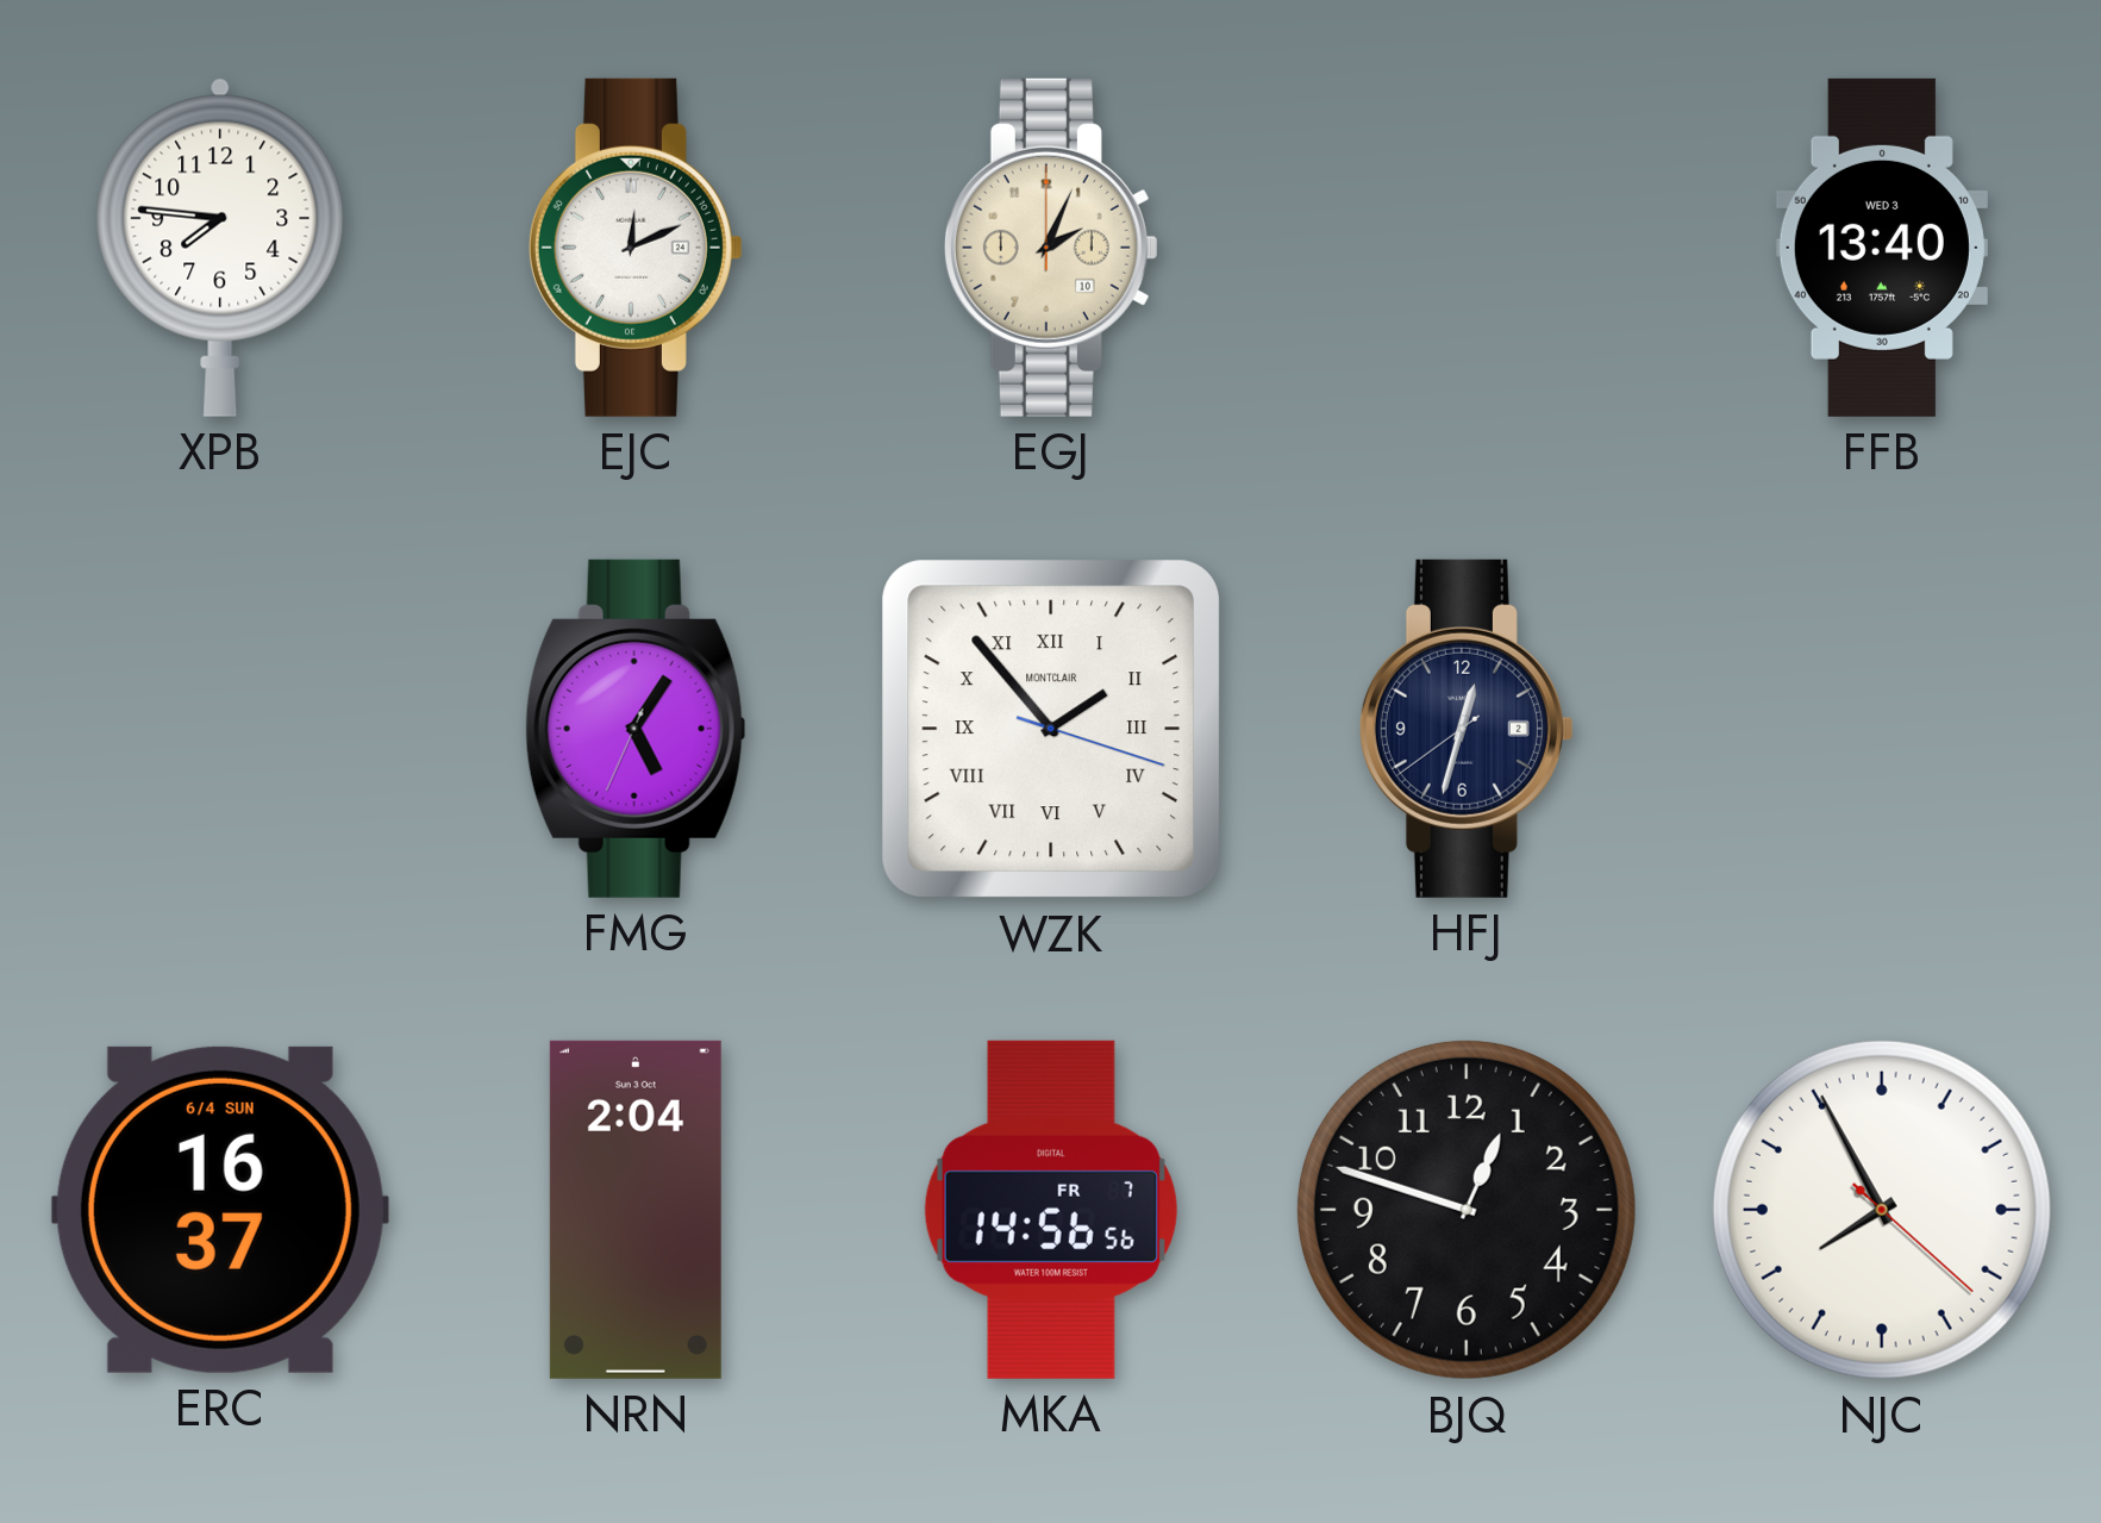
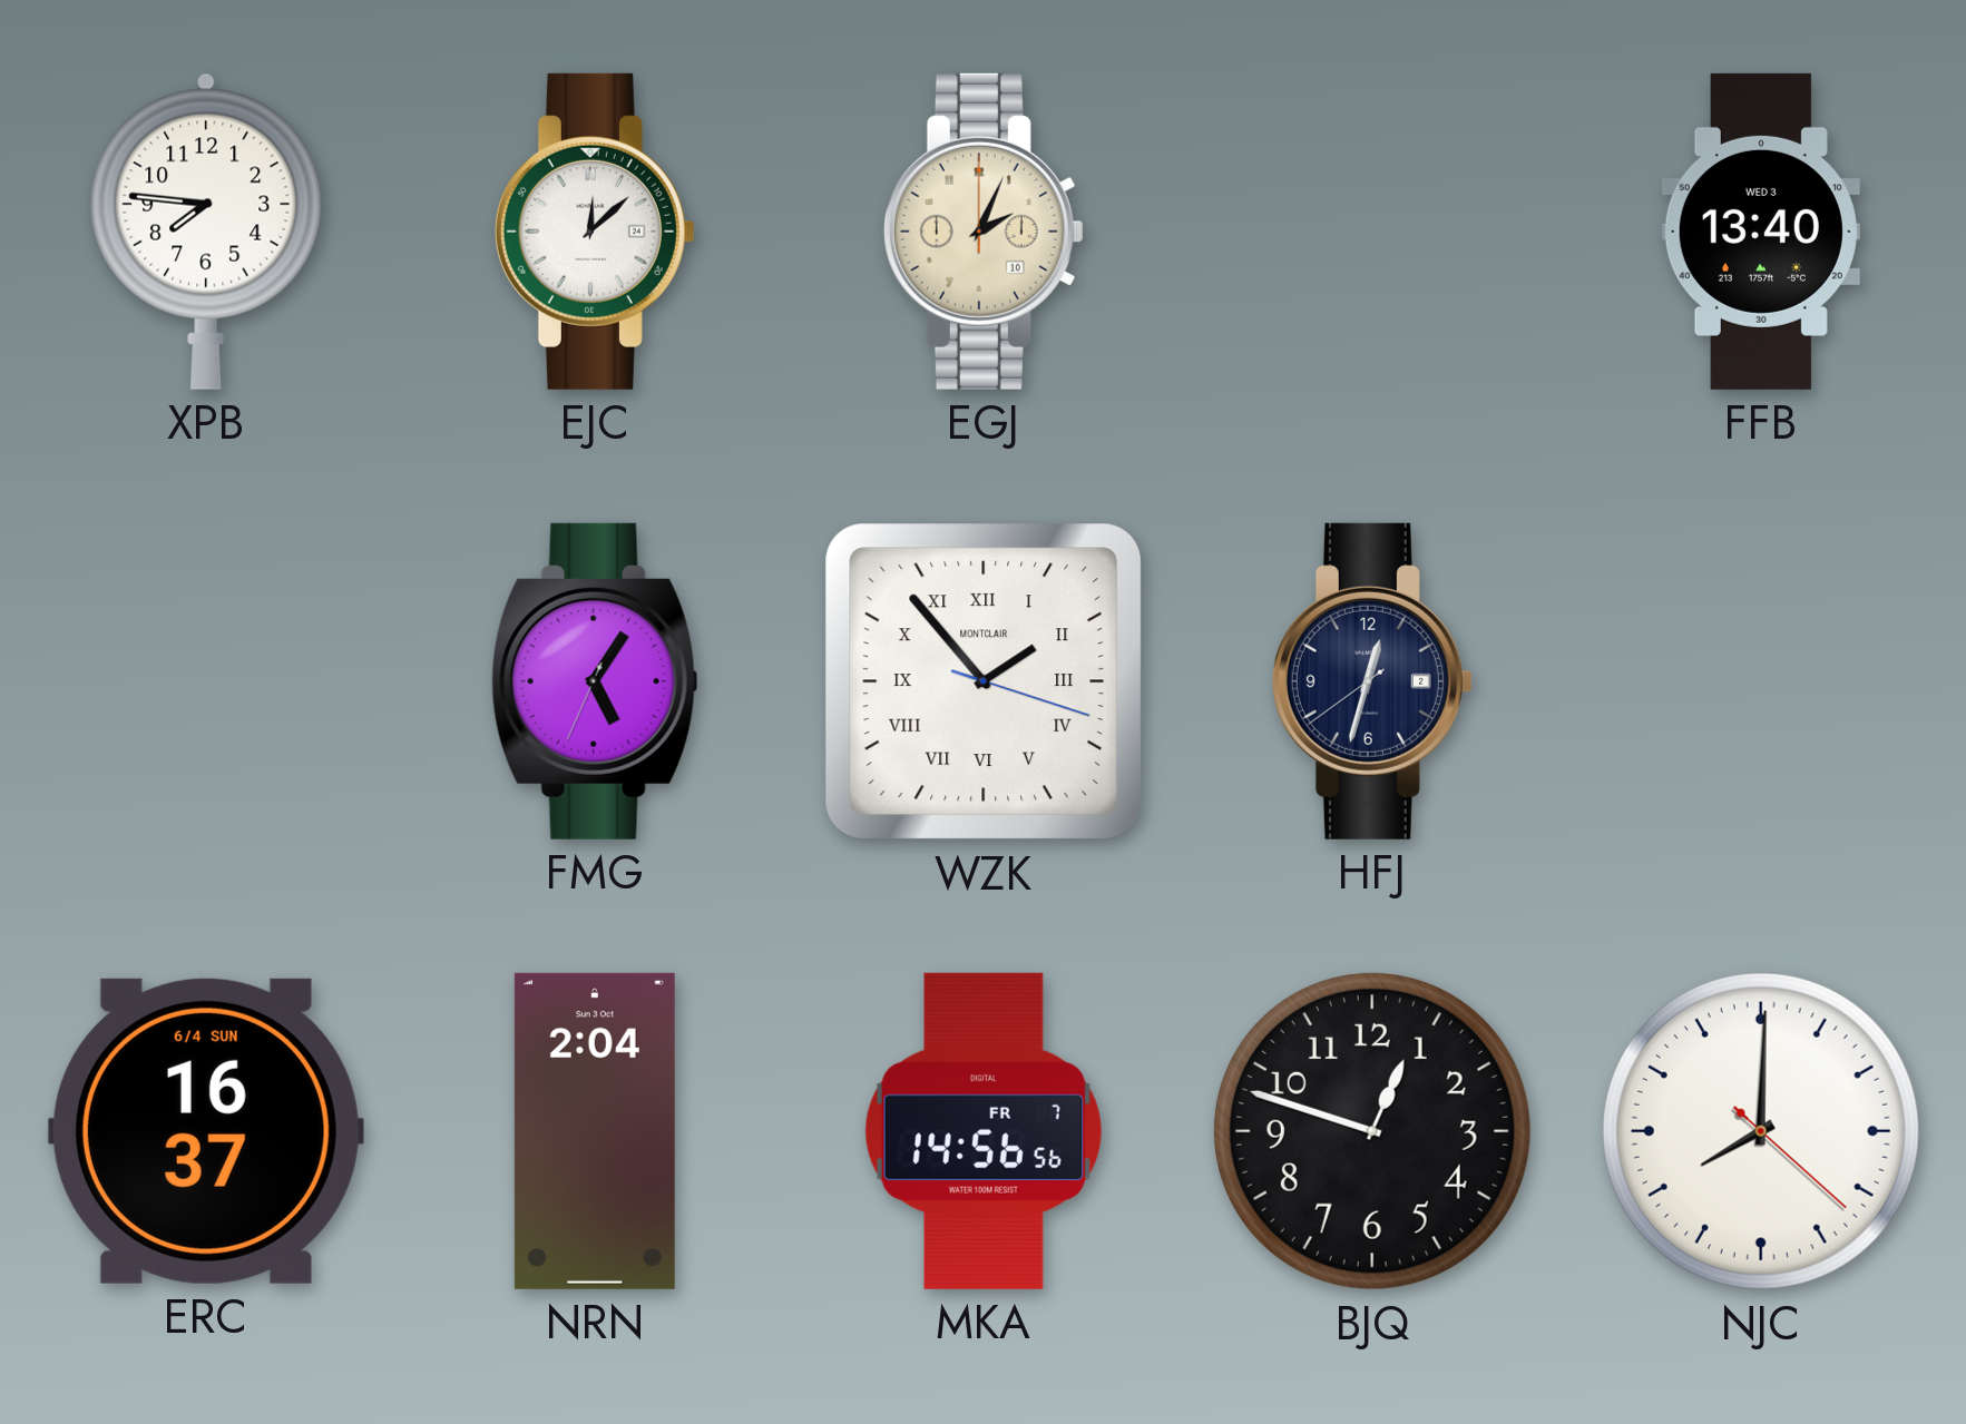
EJC: 12:11 -> 12:08 (595, 232)
NJC: 7:55 -> 8:00 (1761, 1131)
